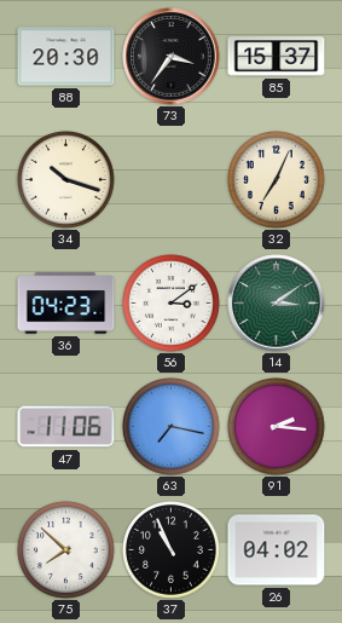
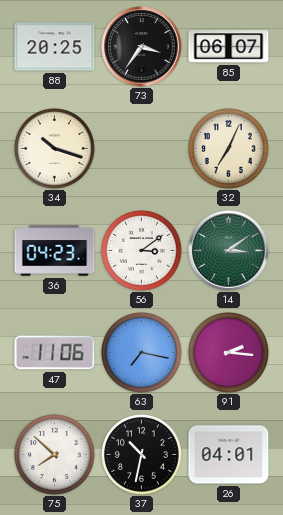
88: 20:30 -> 20:25 (55, 47)
85: 15:37 -> 06:07 (229, 47)
37: 10:56 -> 10:32 (142, 455)
26: 04:02 -> 04:01 (229, 455)
